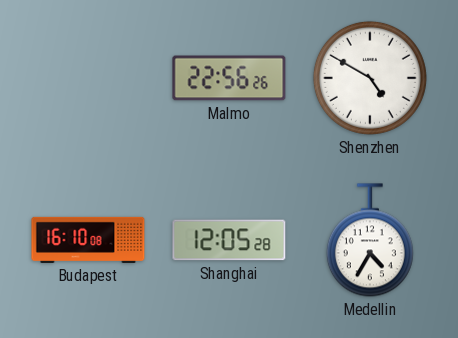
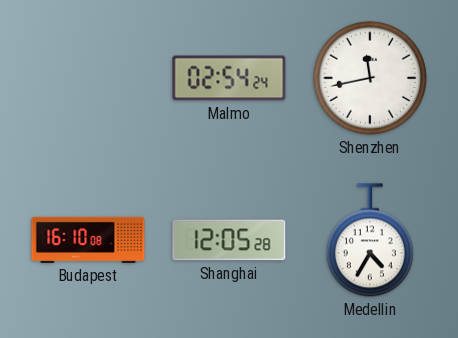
Malmo: 22:56 -> 02:54 (229, 78)
Shenzhen: 4:50 -> 11:43 (370, 78)
